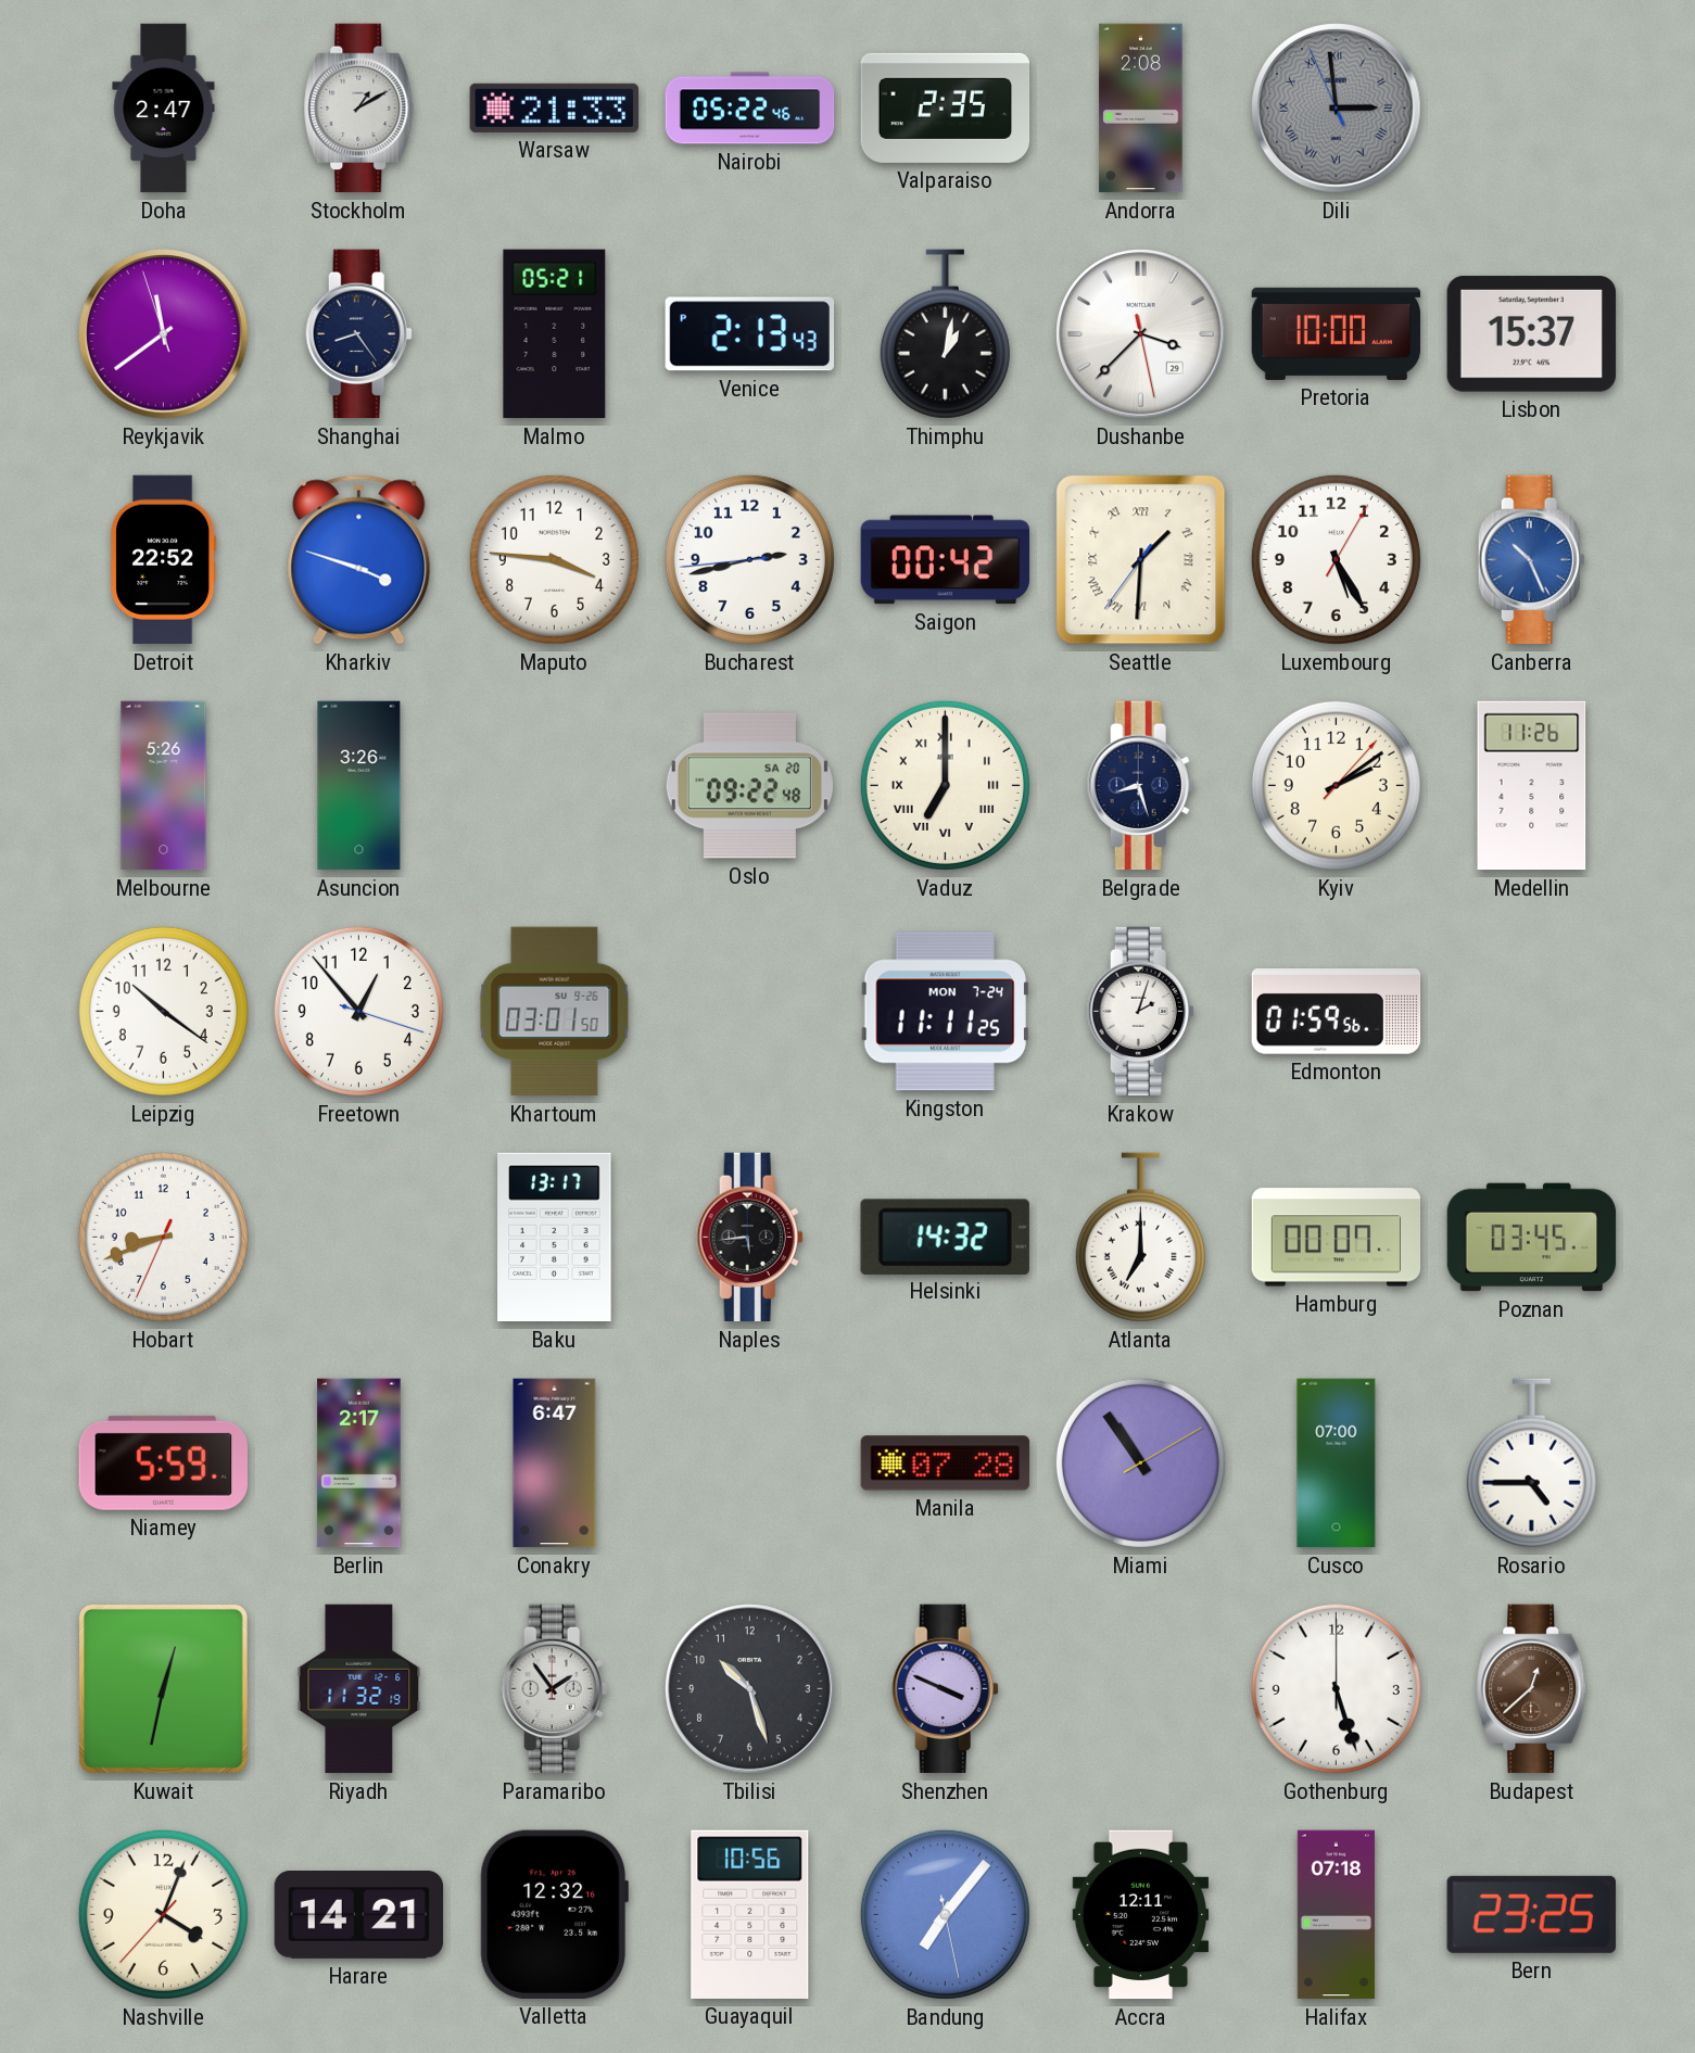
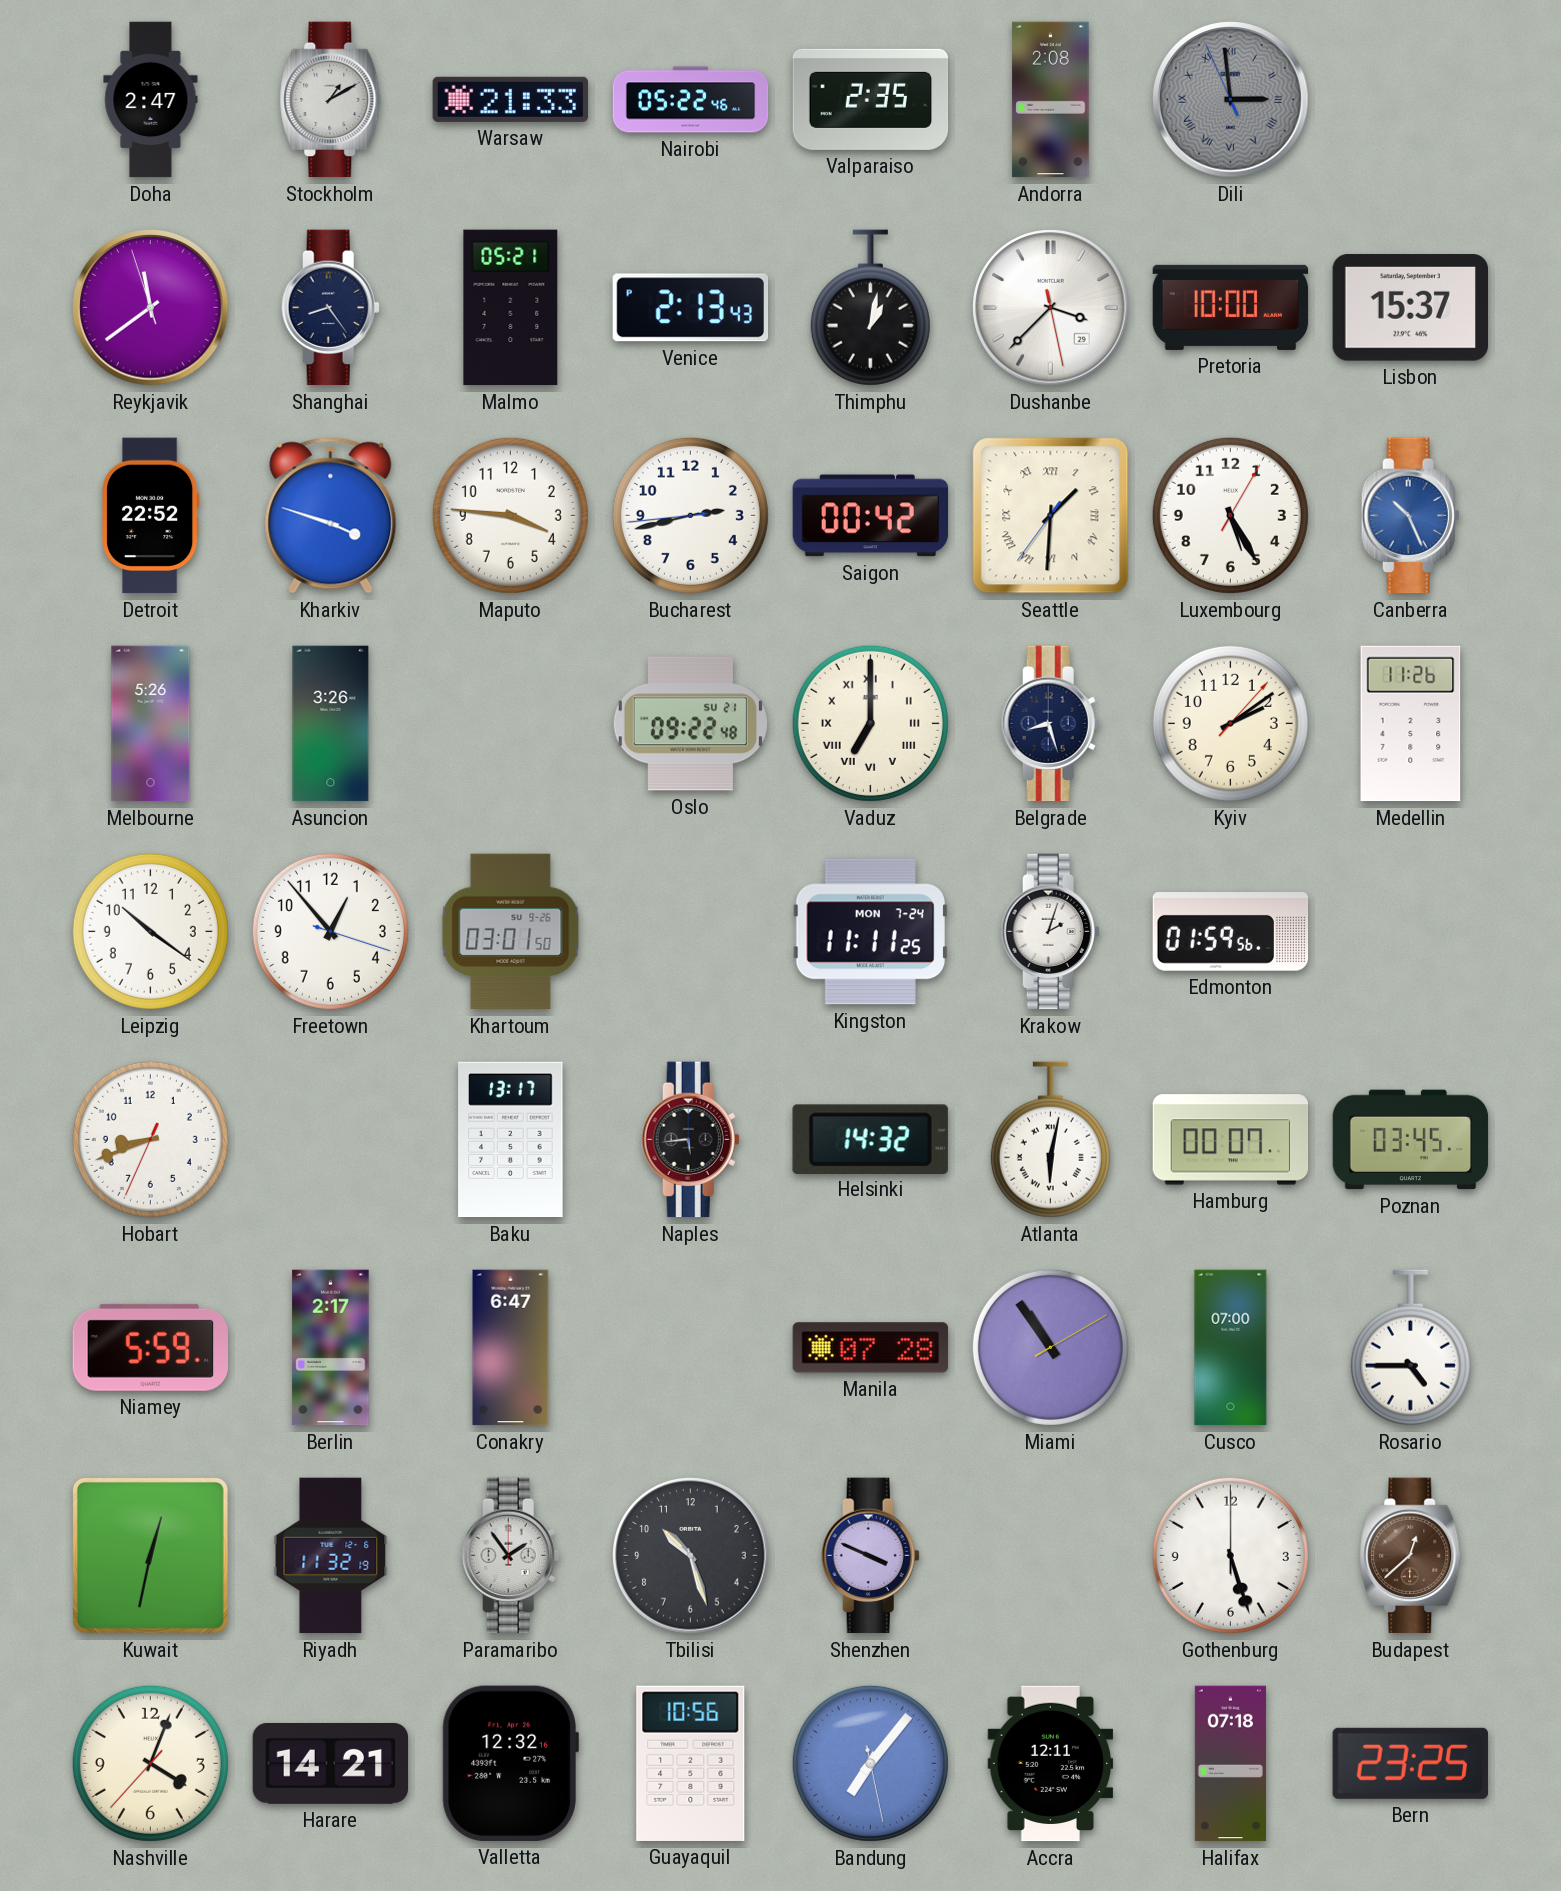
Oslo date: SA 20 -> SU 21 (690, 724)
Atlanta: 7:00 -> 6:02 (1050, 1140)
